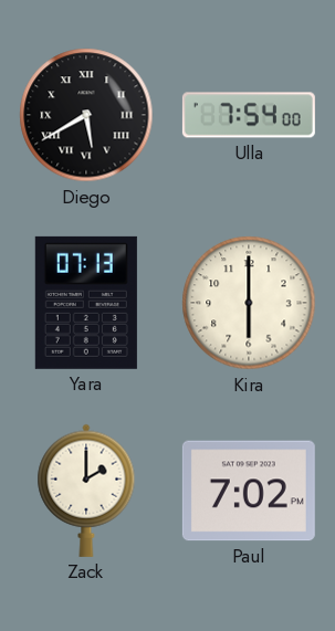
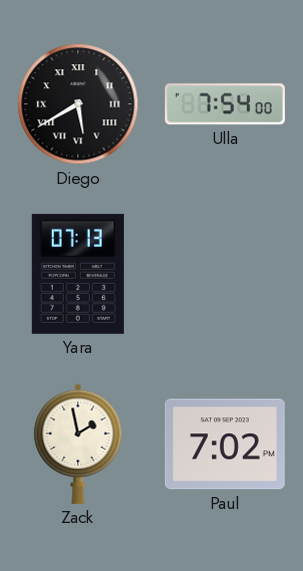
Kira: 6:00 -> none (249, 303)
Zack: 2:00 -> 1:58 (78, 444)
